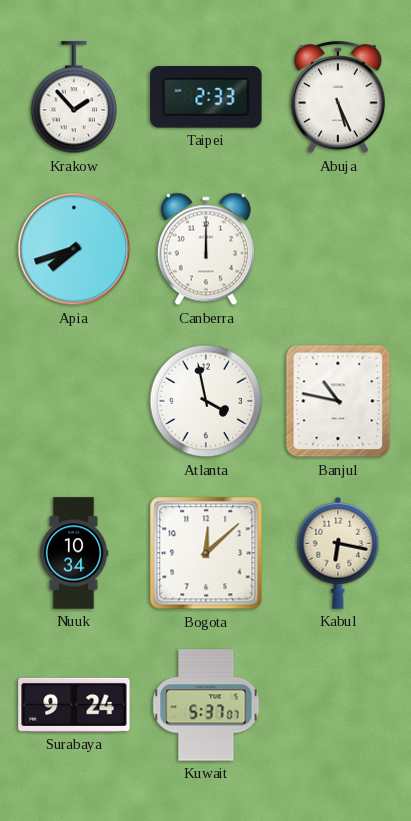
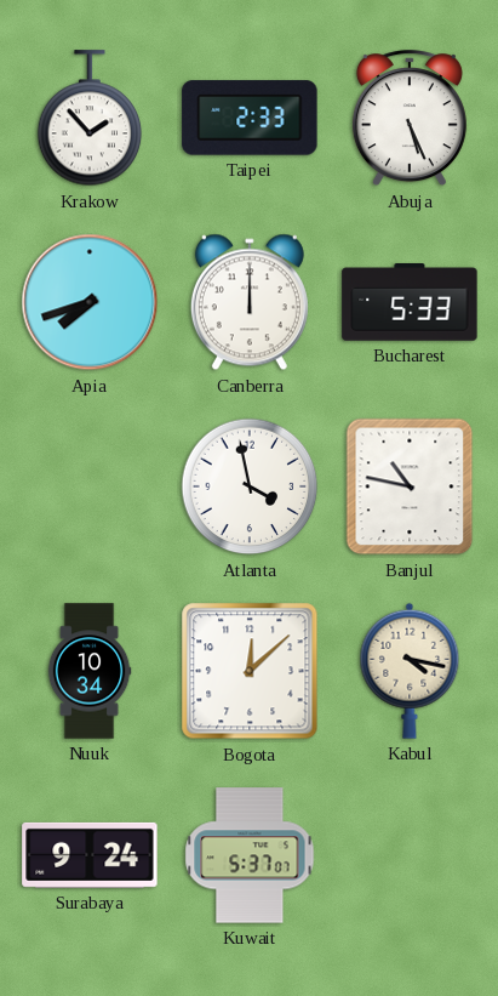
Bucharest: none -> 5:33 (410, 302)
Kabul: 6:17 -> 4:17 (410, 671)
